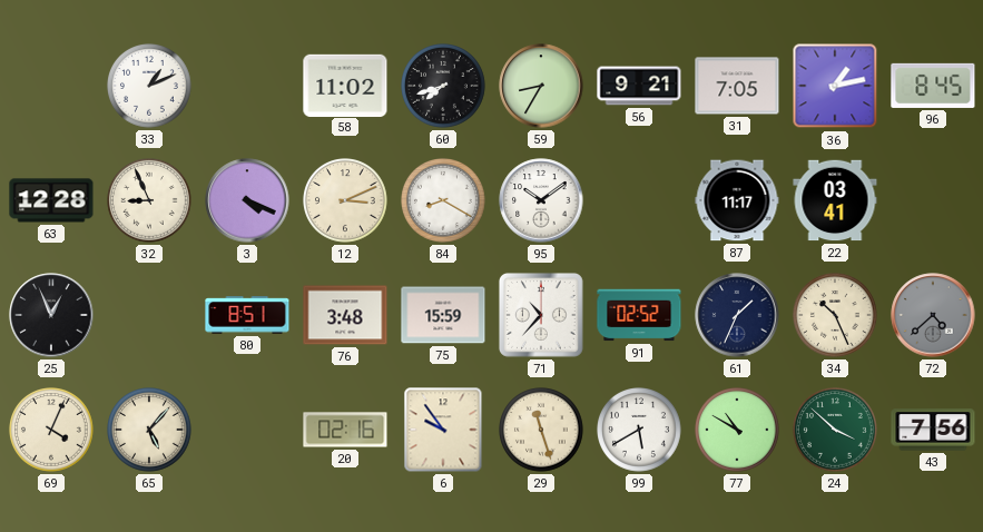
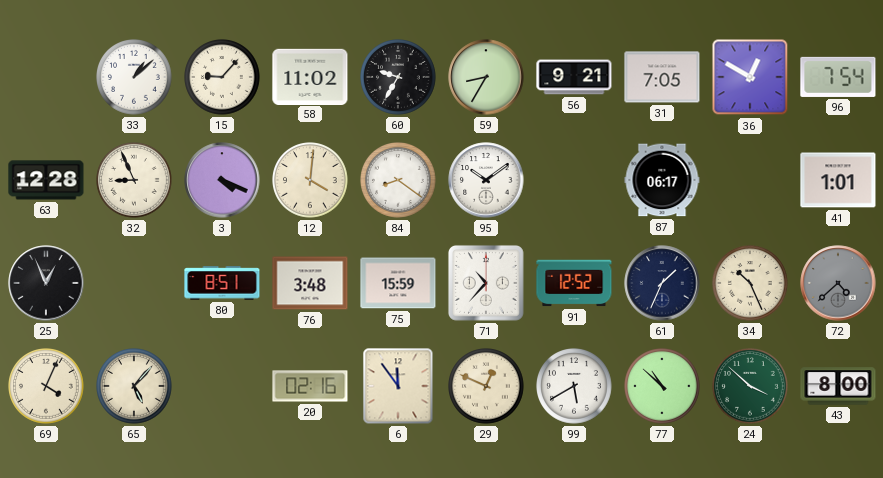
33: 1:11 -> 1:08 (135, 78)
15: none -> 9:07 (223, 78)
60: 7:42 -> 9:35 (399, 78)
36: 1:13 -> 12:50 (750, 77)
96: 8:45 -> 7:54 (838, 77)
12: 3:11 -> 4:01 (311, 181)
84: 8:20 -> 8:21 (399, 181)
87: 11:17 -> 06:17 (662, 180)
22: 03:41 -> none (835, 200)
41: none -> 1:01 (838, 180)
91: 02:52 -> 12:52 (574, 283)
6: 9:54 -> 11:54 (398, 386)
29: 11:27 -> 12:49 (487, 387)
77: 10:50 -> 10:52 (663, 387)
43: 7:56 -> 8:00 (838, 386)
